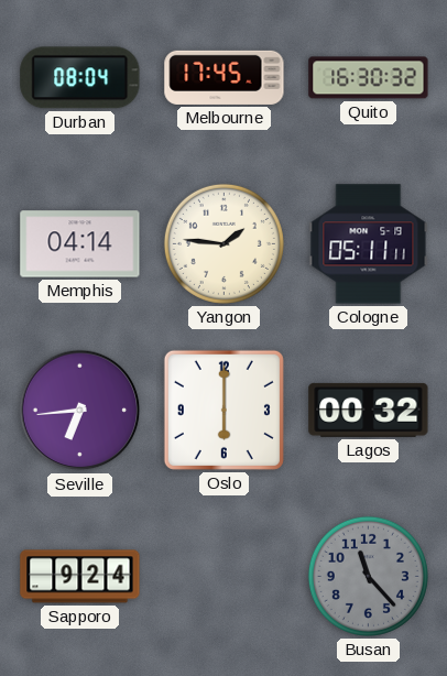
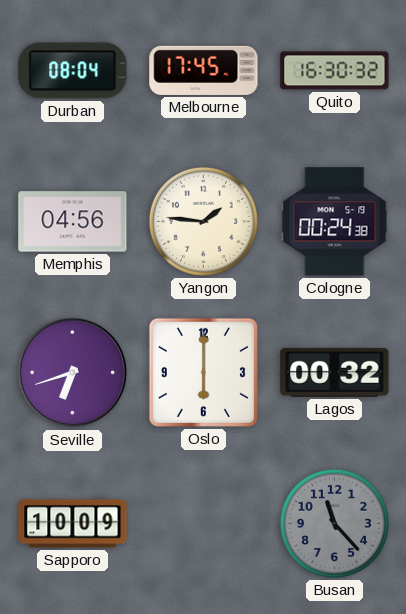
Memphis: 04:14 -> 04:56 (73, 222)
Cologne: 05:11 -> 00:24 (335, 222)
Seville: 6:44 -> 6:42 (73, 373)
Sapporo: 9:24 -> 10:09 (73, 524)
